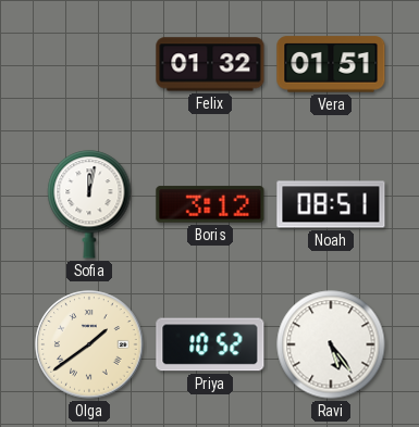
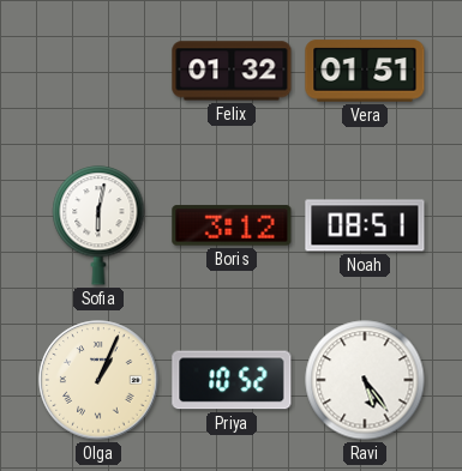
Sofia: 12:02 -> 6:02 (98, 225)
Olga: 1:39 -> 1:04 (98, 380)
